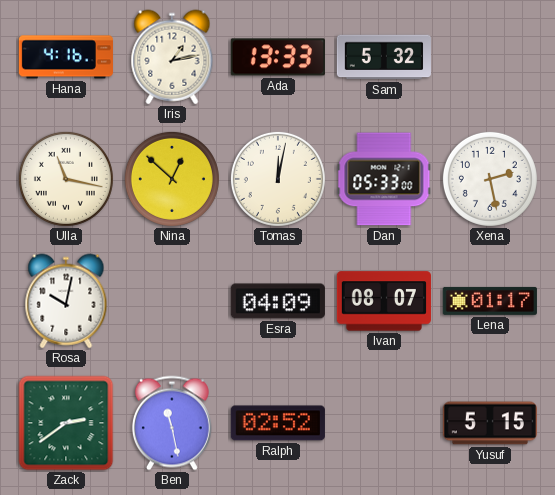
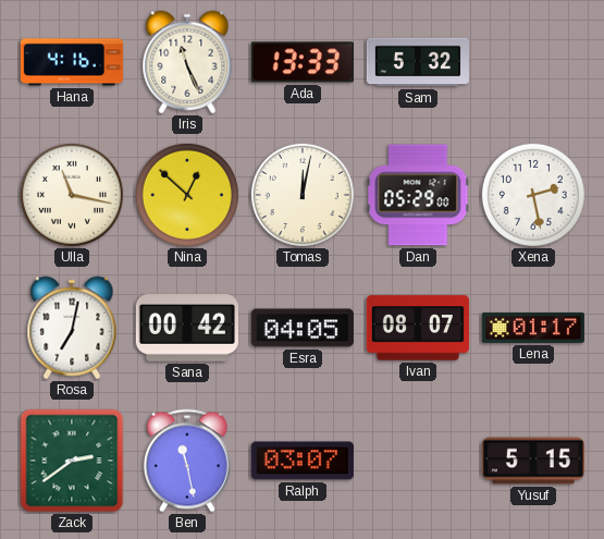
Iris: 1:13 -> 11:26 (187, 62)
Dan: 05:33 -> 05:29 (418, 195)
Rosa: 10:02 -> 7:02 (72, 328)
Sana: none -> 00:42 (187, 329)
Esra: 04:09 -> 04:05 (303, 328)
Ralph: 02:52 -> 03:07 (303, 461)
